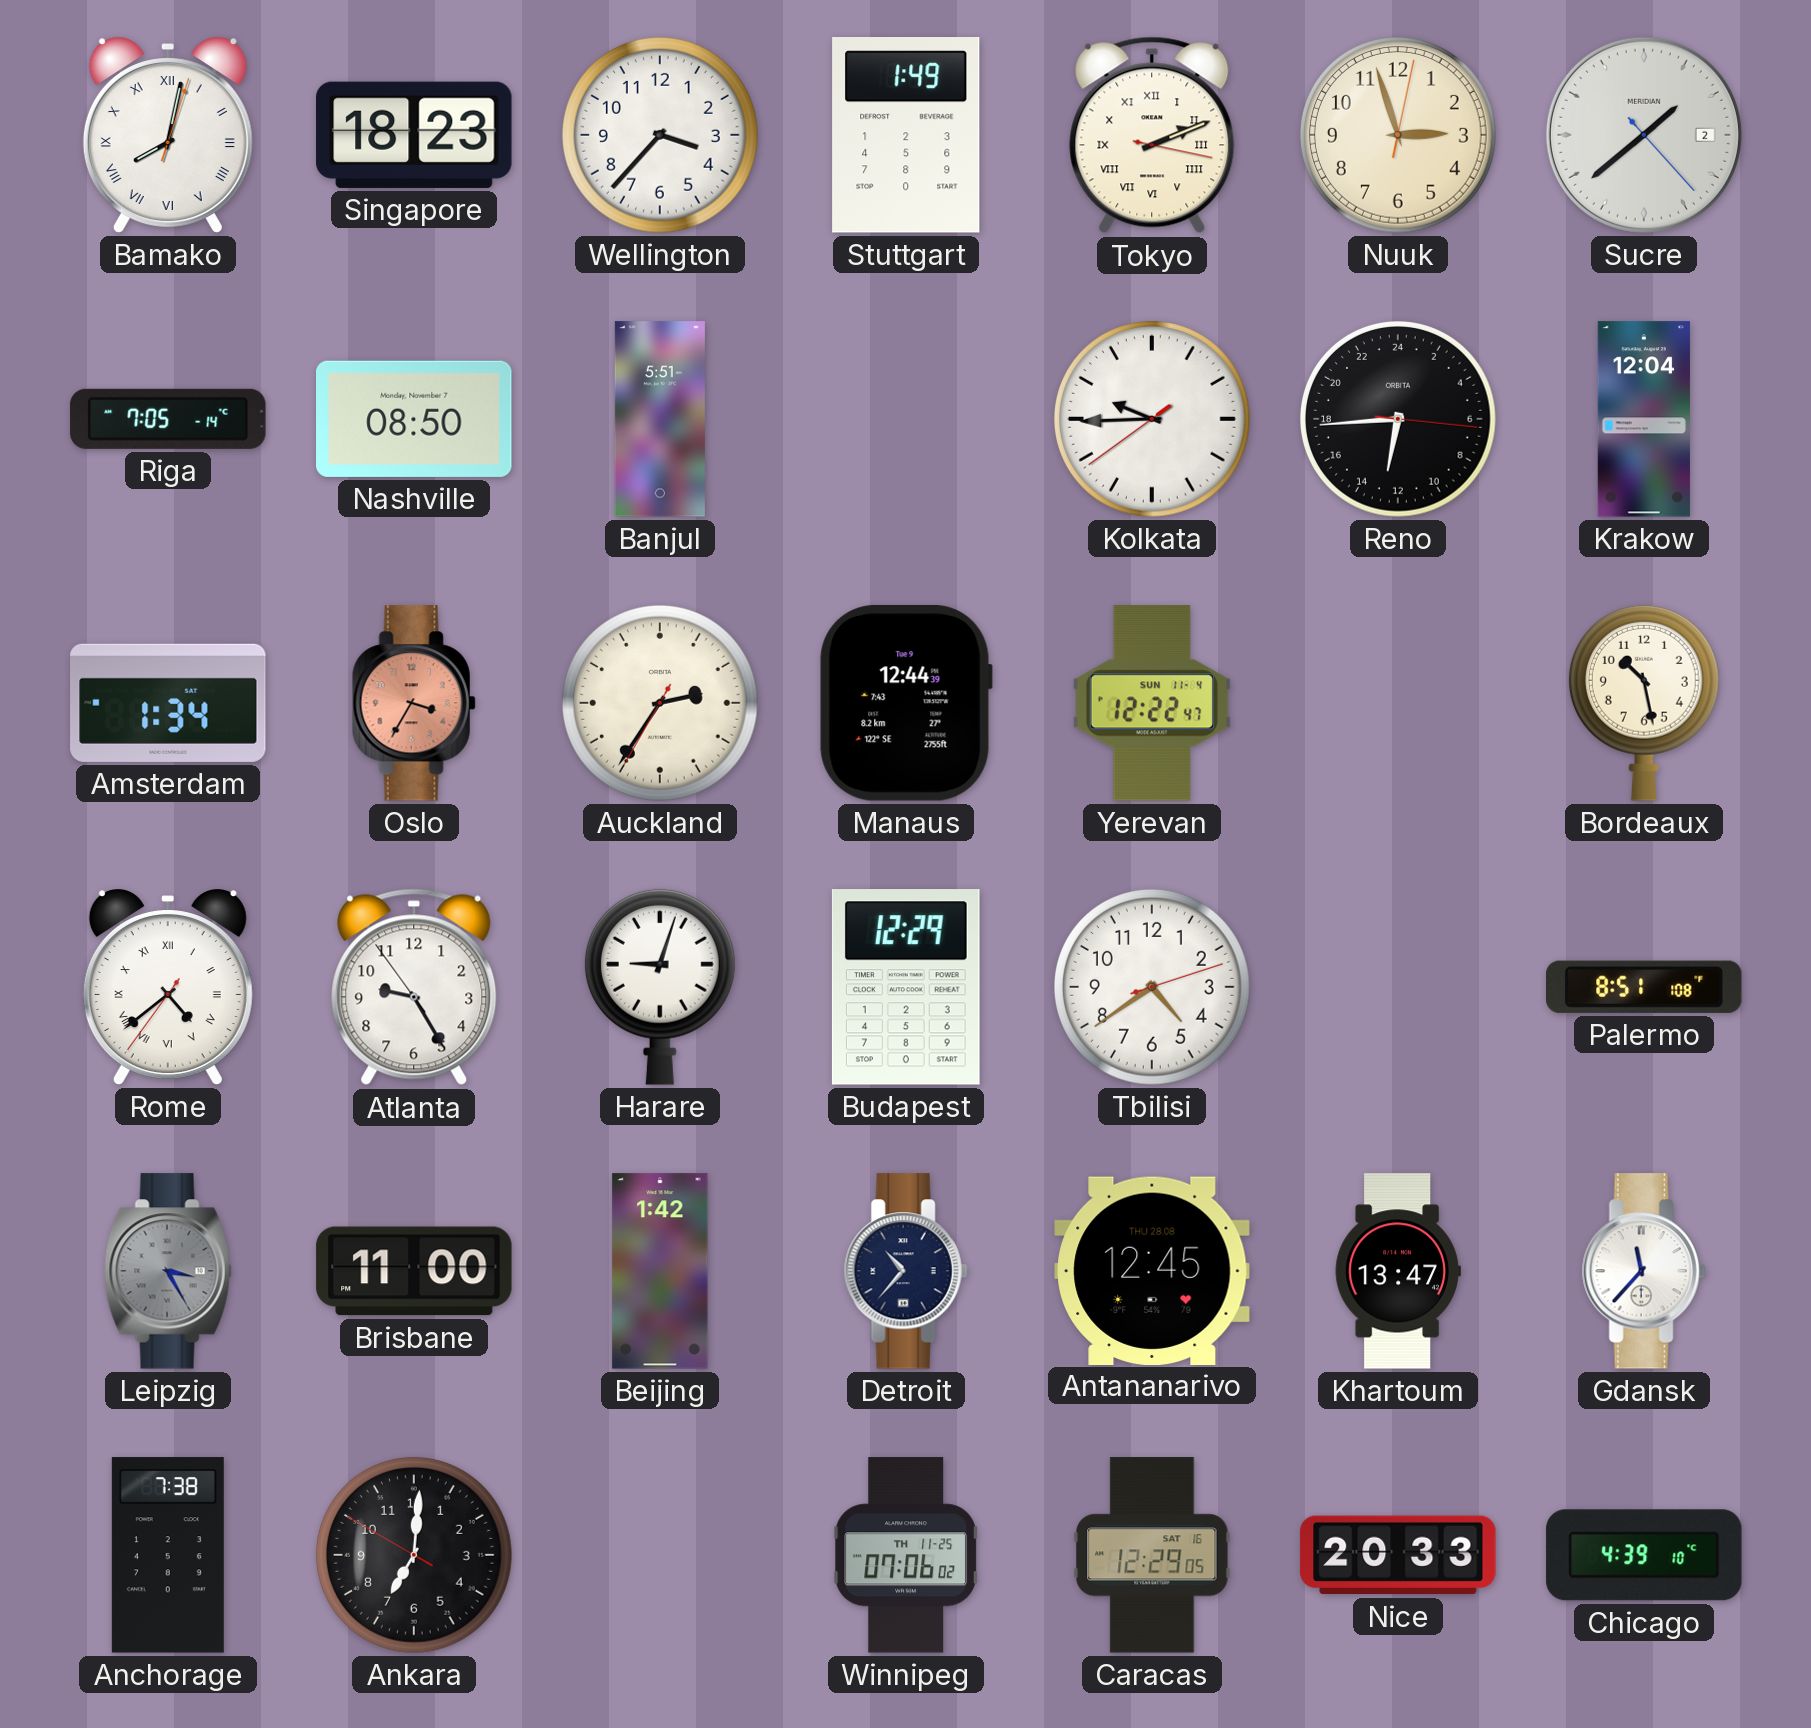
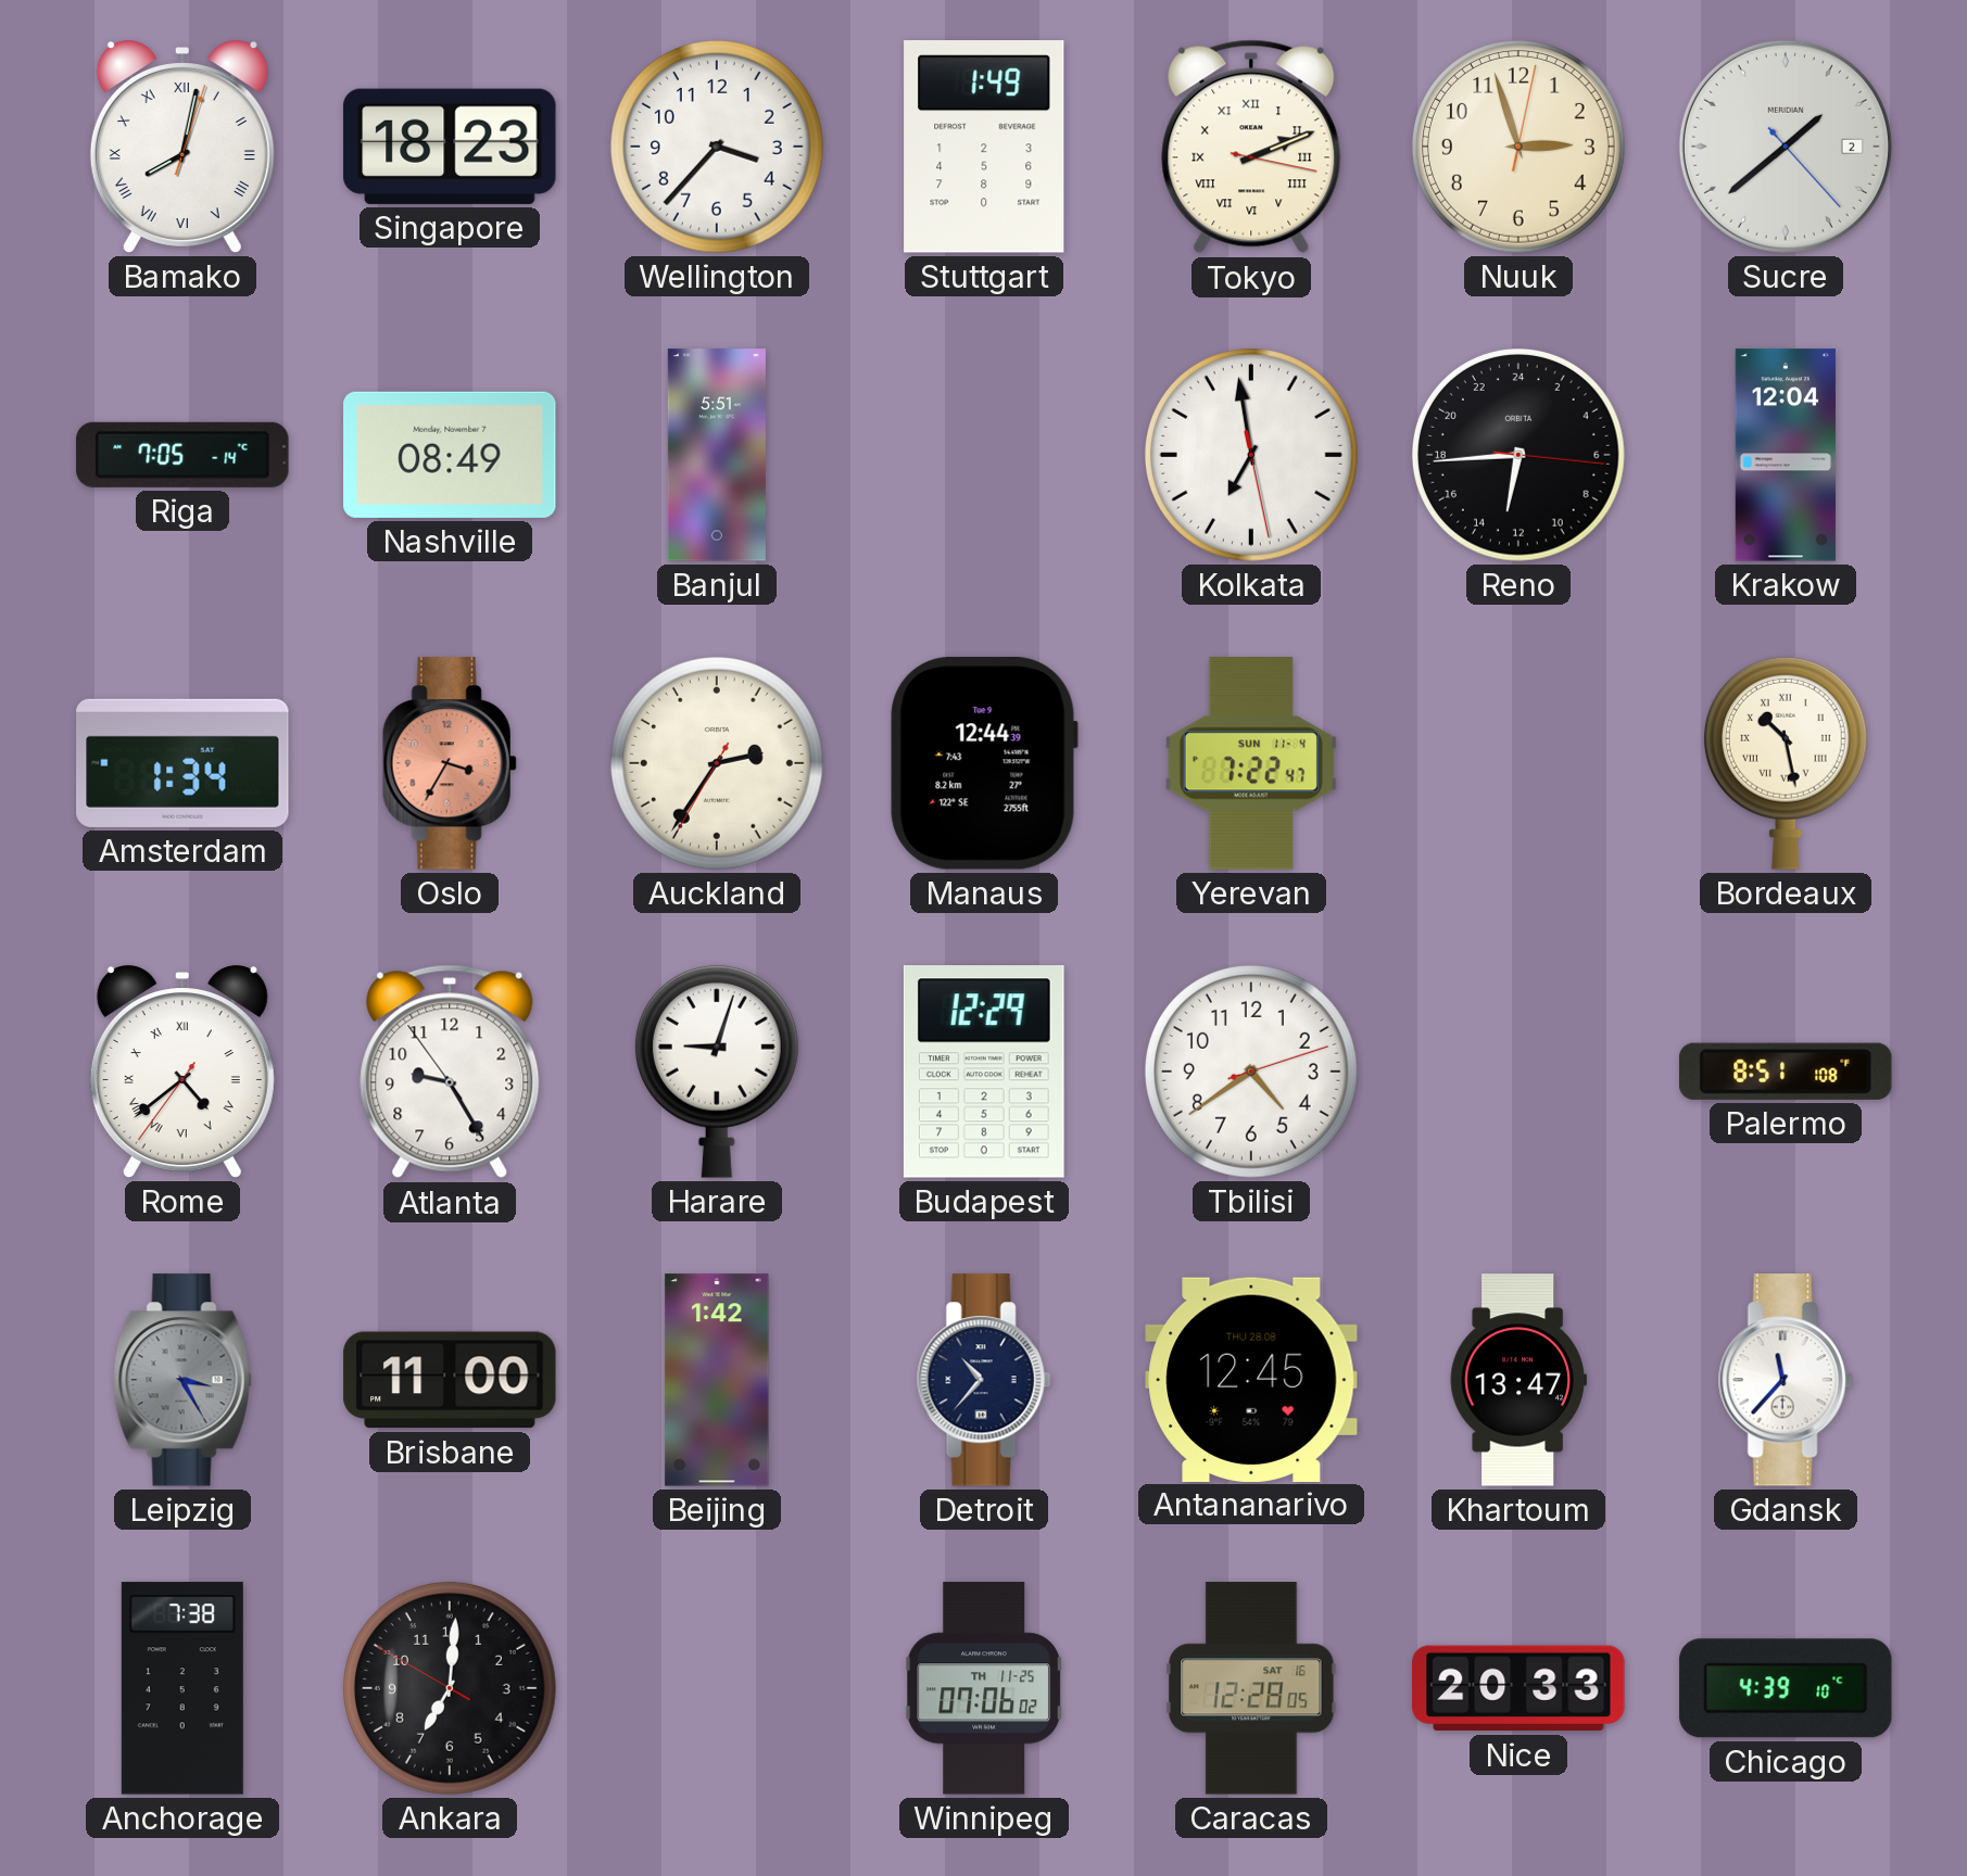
Nashville: 08:50 -> 08:49 (450, 455)
Kolkata: 9:44 -> 6:58 (1251, 455)
Yerevan: 12:22 -> 7:22 (1251, 763)
Bordeaux numerals: Arabic -> Roman (1786, 763)
Caracas: 12:29 -> 12:28 (1251, 1688)
